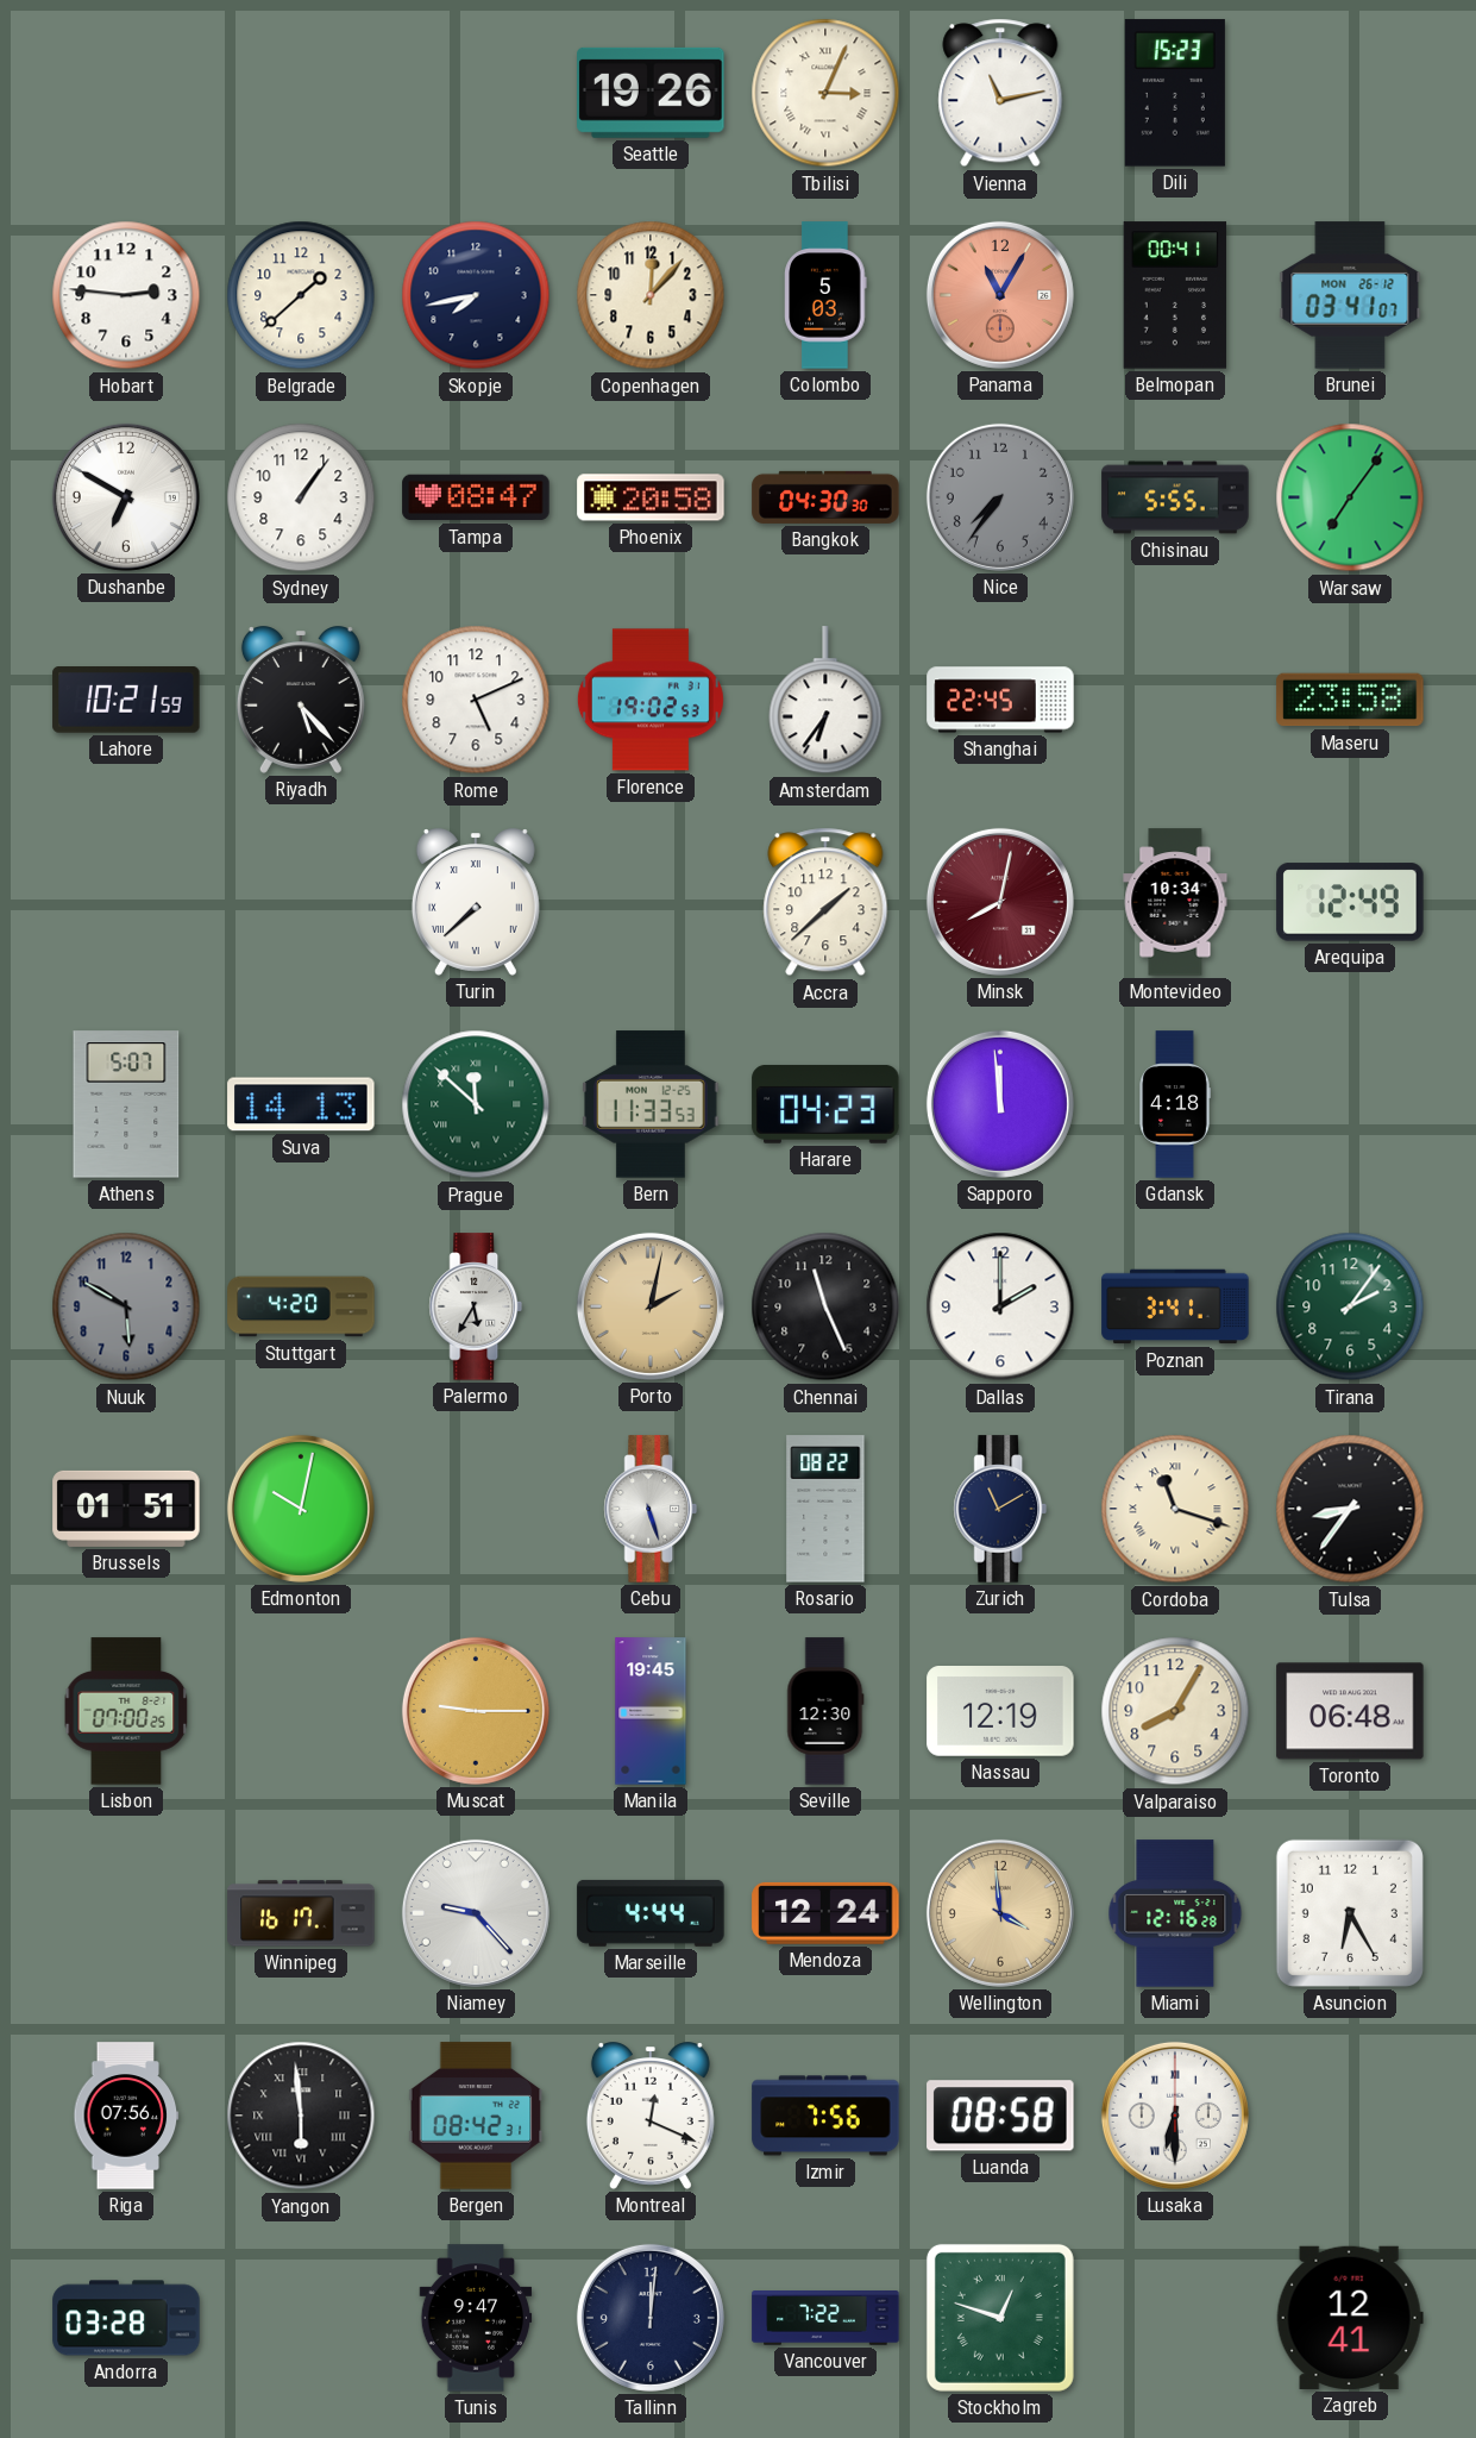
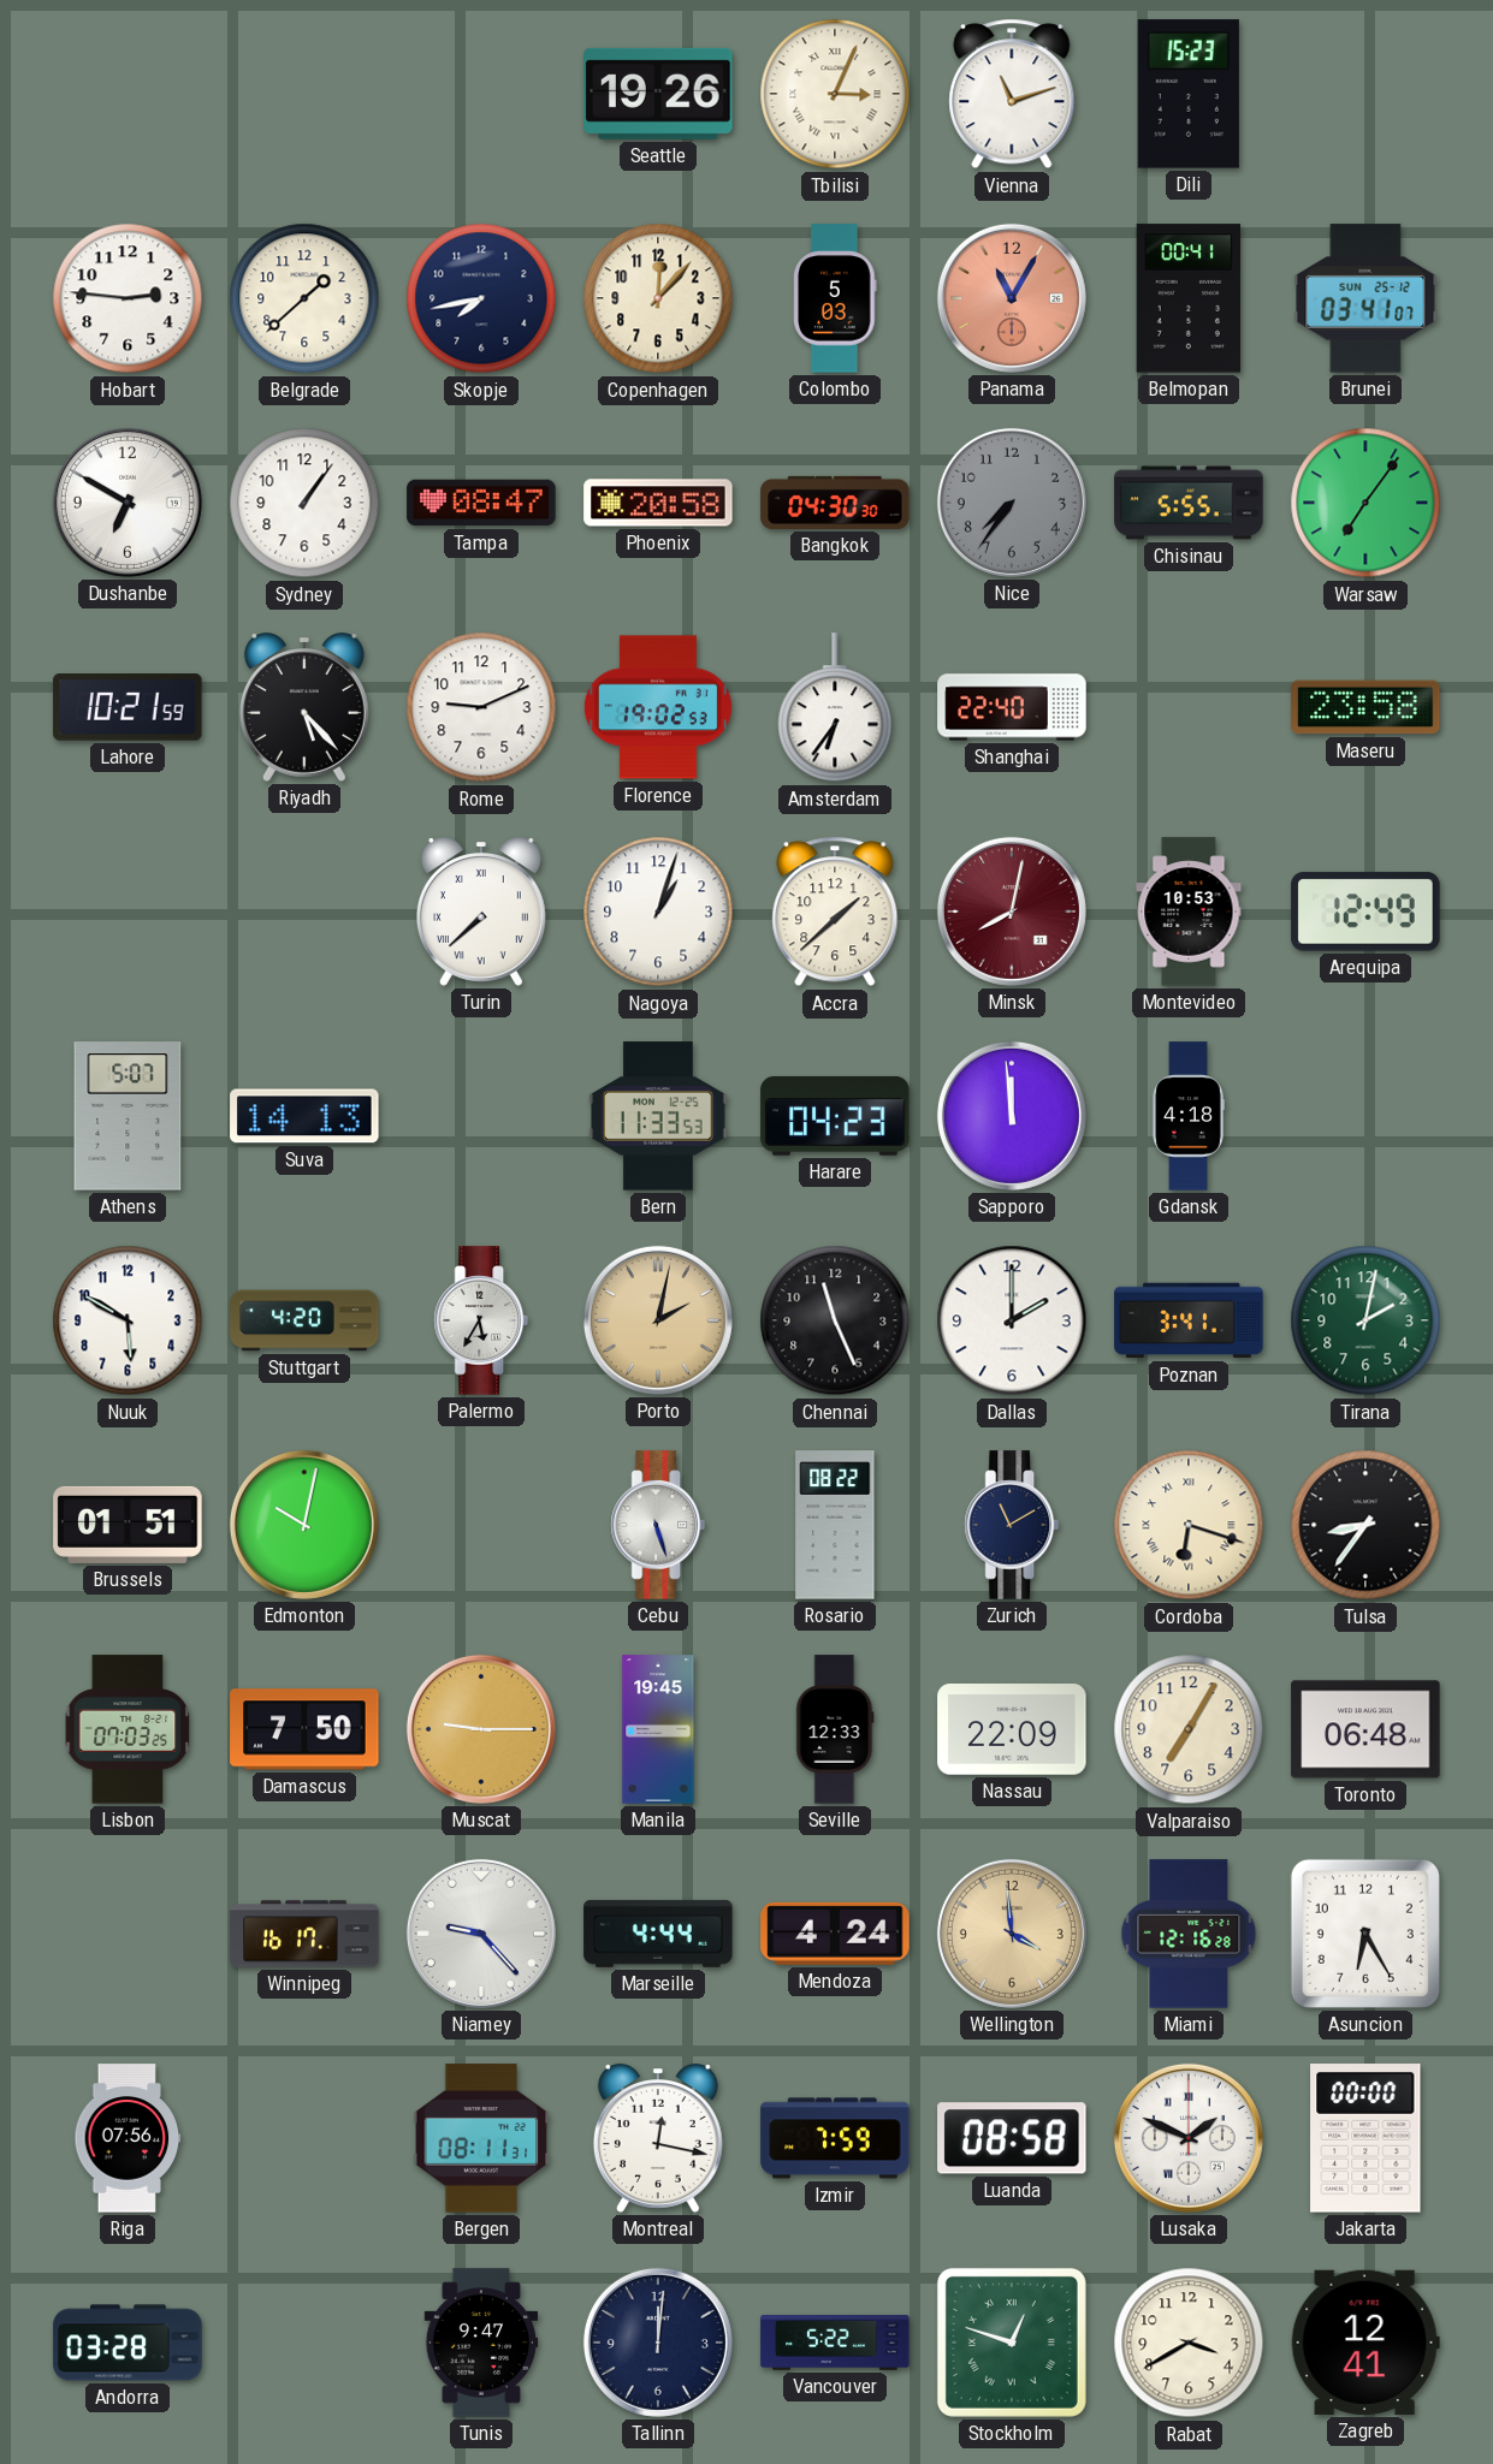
Vienna: 11:13 -> 11:12 (1012, 94)
Brunei date: MON 26-12 -> SUN 25-12 (1365, 298)
Rome: 5:11 -> 9:11 (481, 707)
Shanghai: 22:45 -> 22:40 (1012, 707)
Nagoya: none -> 1:03 (658, 912)
Montevideo: 10:34 -> 10:53 (1189, 912)
Prague: 11:52 -> none (476, 1104)
Nuuk dial: grey -> white (128, 1320)
Tirana: 2:06 -> 2:02 (1365, 1320)
Cordoba: 11:18 -> 6:18 (1189, 1525)
Lisbon: 07:00 -> 07:03 (128, 1729)
Damascus: none -> 7:50 (304, 1729)
Seville: 12:30 -> 12:33 (835, 1729)
Nassau: 12:19 -> 22:09 (1012, 1730)
Valparaiso: 8:05 -> 7:05 (1189, 1729)
Mendoza: 12:24 -> 4:24 (835, 1934)
Yangon: 5:59 -> none (301, 2116)
Bergen: 08:42 -> 08:11 (481, 2138)
Montreal: 12:19 -> 12:17 (658, 2138)
Izmir: 7:56 -> 7:59 (835, 2138)
Lusaka: 6:30 -> 1:49 (1189, 2138)
Jakarta: none -> 00:00 (1365, 2138)
Vancouver: 7:22 -> 5:22 (835, 2344)
Rabat: none -> 3:40 (1189, 2343)
